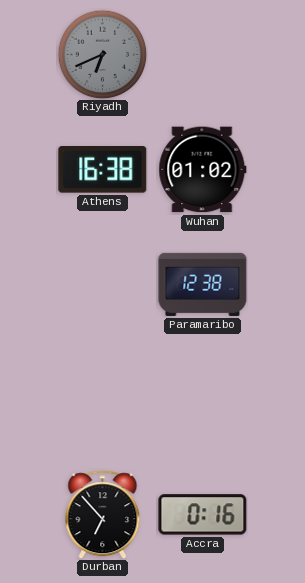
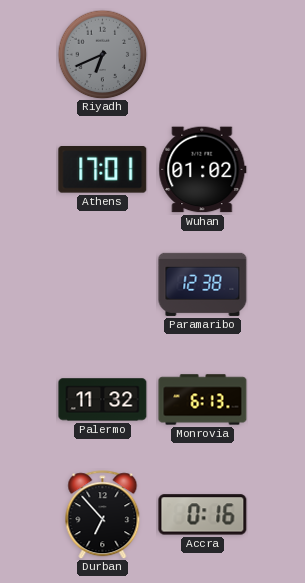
Athens: 16:38 -> 17:01 (103, 170)
Palermo: none -> 11:32 (103, 400)
Monrovia: none -> 6:13 (203, 400)
